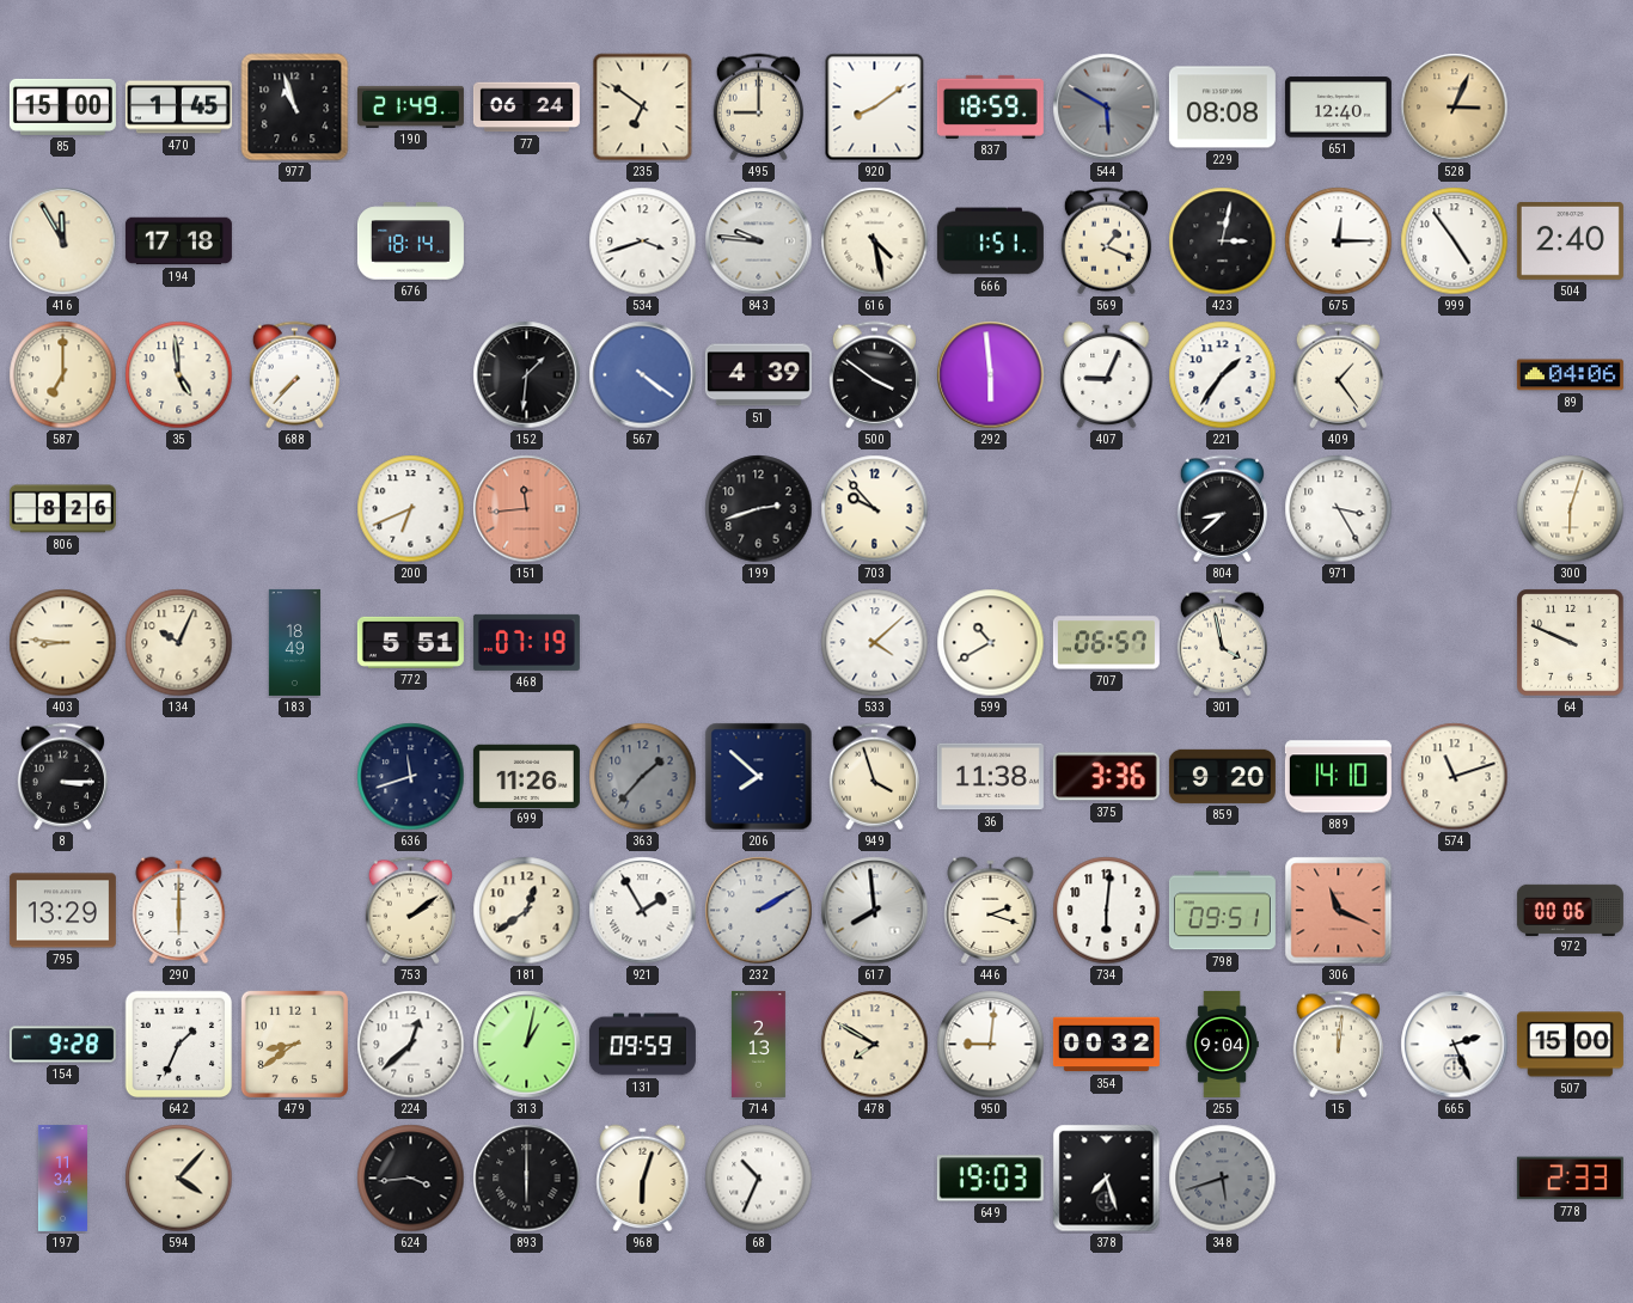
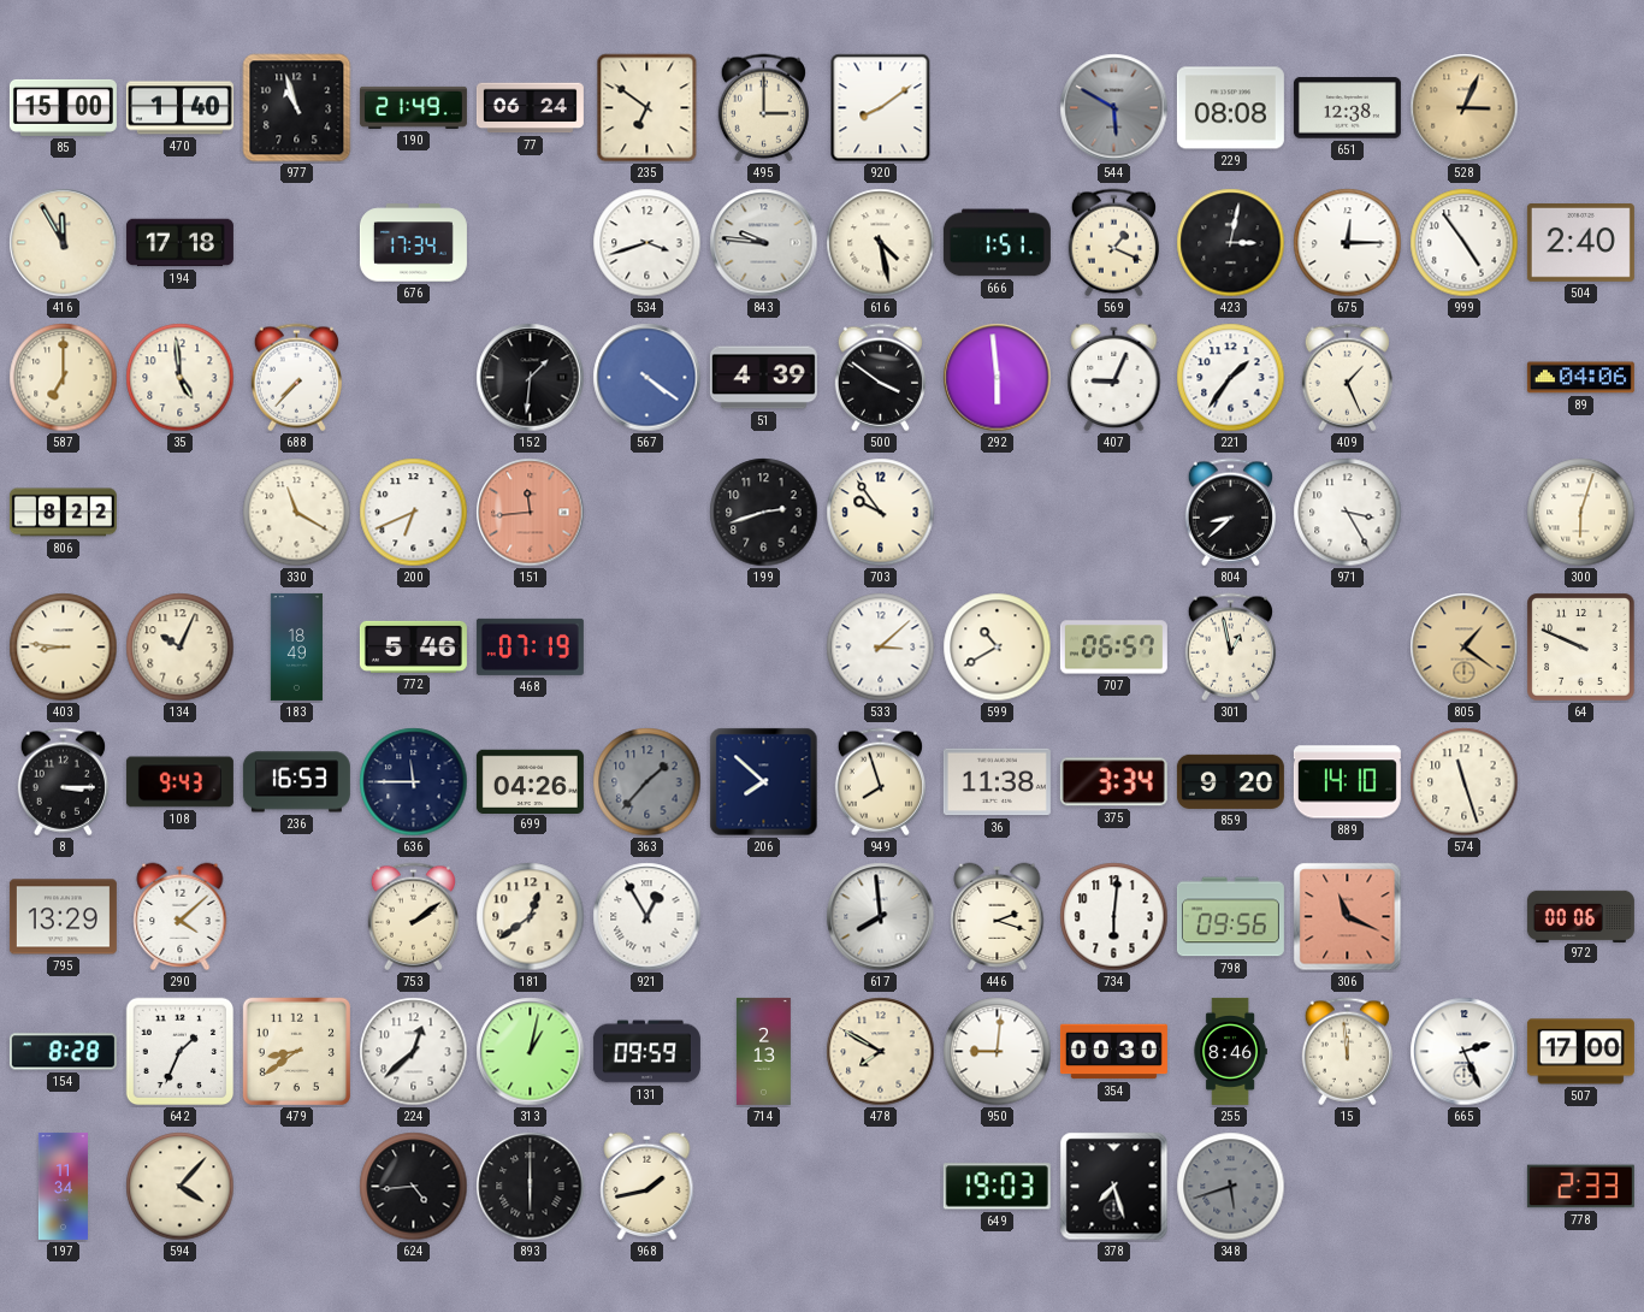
470: 1:45 -> 1:40 (179, 108)
495: 9:00 -> 3:00 (763, 108)
837: 18:59 -> none (990, 106)
651: 12:40 -> 12:38 (1347, 108)
676: 18:14 -> 17:34 (413, 243)
409: 1:24 -> 1:26 (1347, 378)
806: 8:26 -> 8:22 (63, 513)
330: none -> 11:20 (297, 513)
703: 9:53 -> 9:54 (881, 513)
772: 5:51 -> 5:46 (413, 646)
533: 4:08 -> 3:08 (881, 648)
301: 3:58 -> 12:58 (1230, 648)
805: none -> 1:21 (1465, 648)
108: none -> 9:43 (179, 782)
236: none -> 16:53 (296, 782)
636: 11:42 -> 11:45 (414, 782)
699: 11:26 -> 04:26 (530, 781)
949: 3:57 -> 7:57 (880, 782)
375: 3:36 -> 3:34 (1113, 782)
574: 11:12 -> 11:27 (1465, 782)
290: 6:00 -> 4:08 (181, 917)
921: 1:55 -> 12:55 (647, 917)
232: 2:10 -> none (759, 911)
798: 09:51 -> 09:56 (1230, 917)
154: 9:28 -> 8:28 (63, 1052)
354: 00:32 -> 00:30 (1113, 1052)
255: 9:04 -> 8:46 (1230, 1051)
15: 12:01 -> 11:59 (1347, 1052)
507: 15:00 -> 17:00 (1580, 1052)
624: 3:44 -> 4:44 (414, 1187)
968: 6:03 -> 1:43 (647, 1187)
68: 10:34 -> none (759, 1179)
